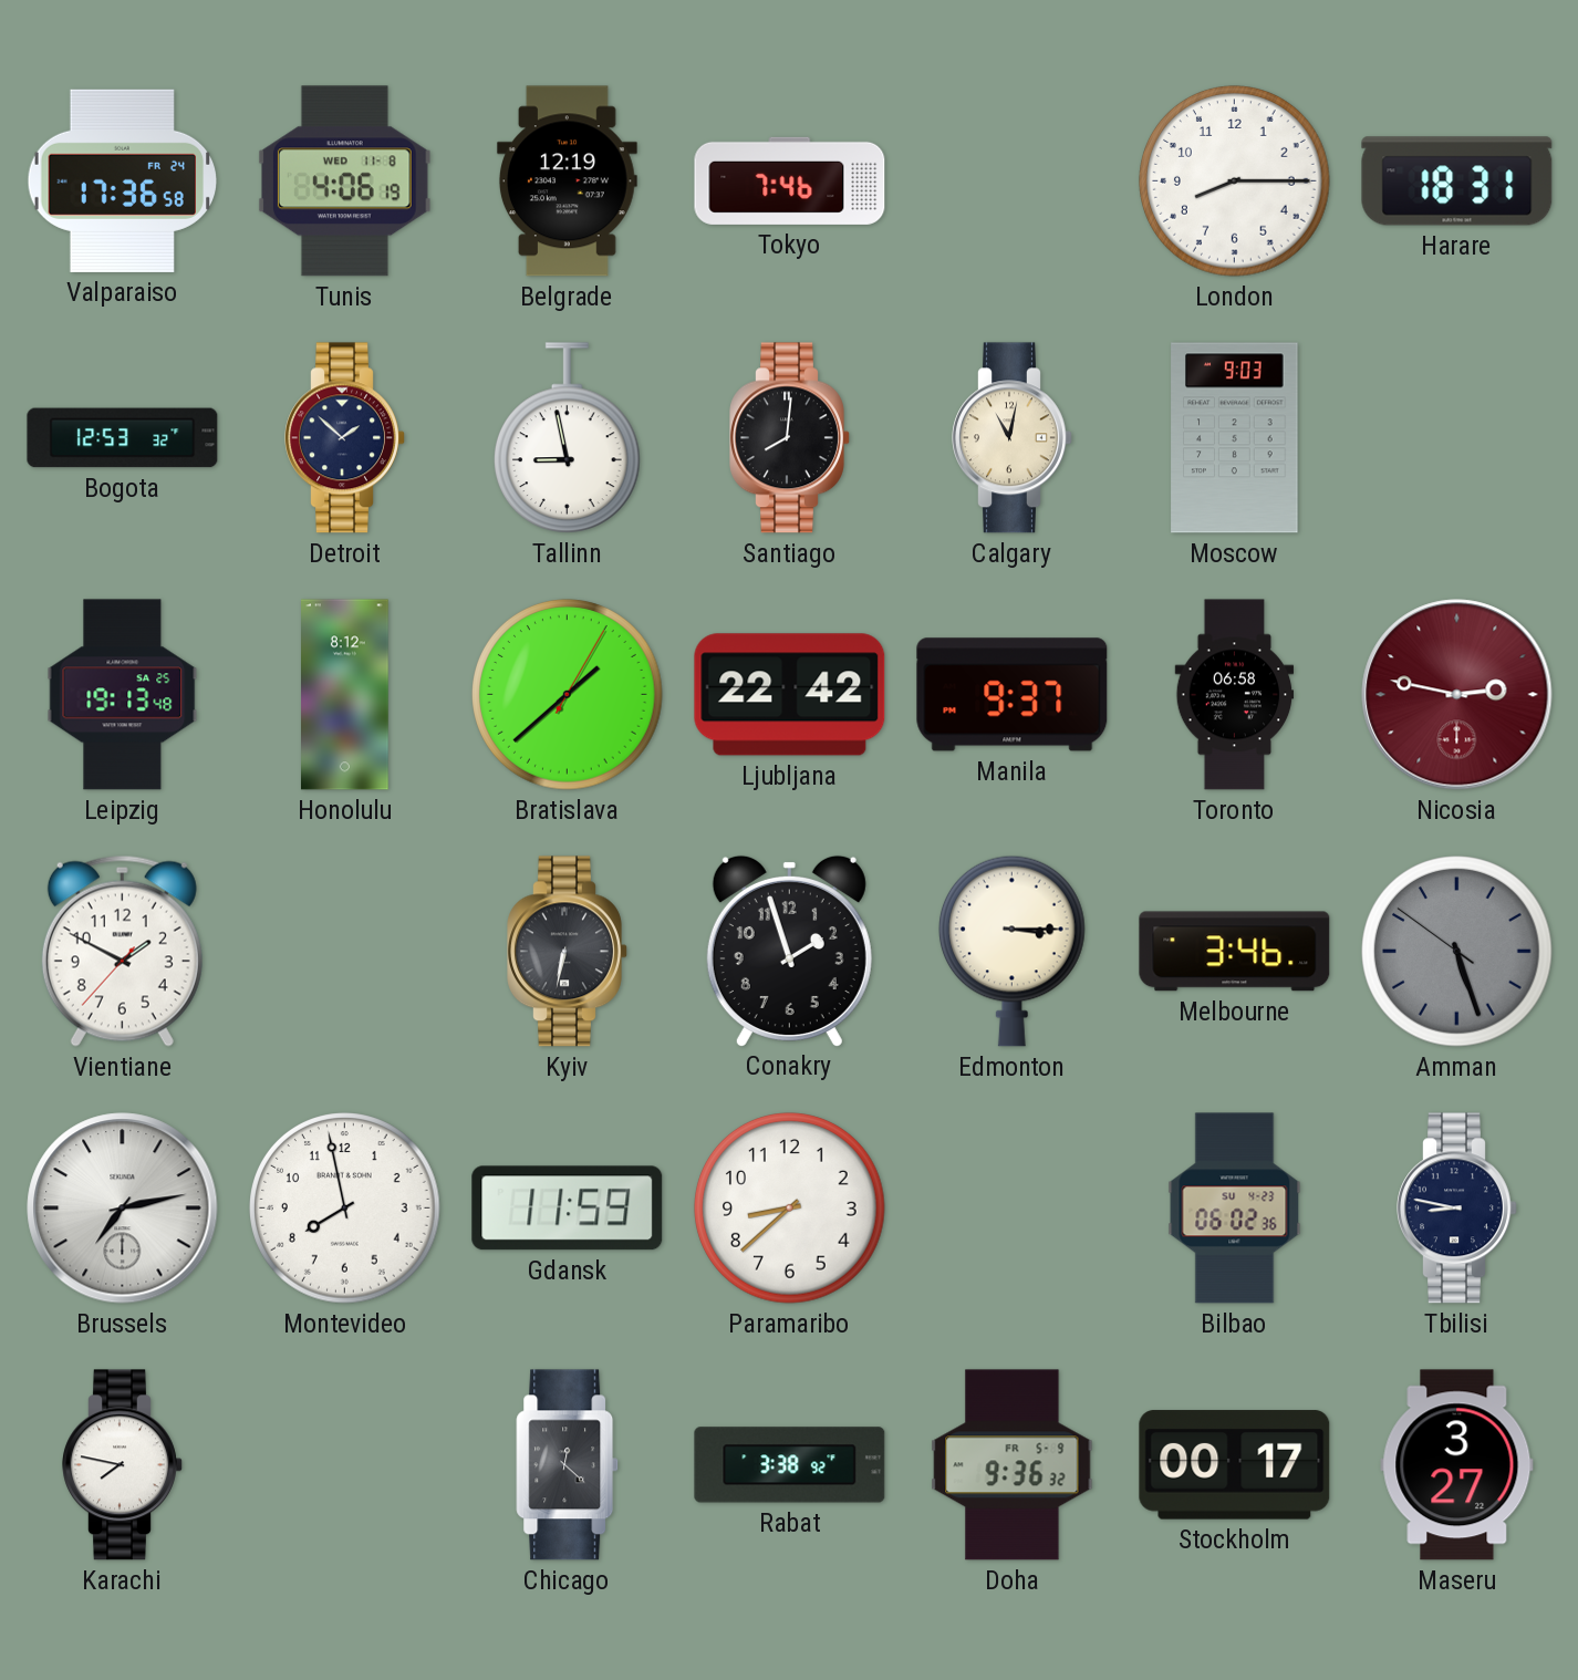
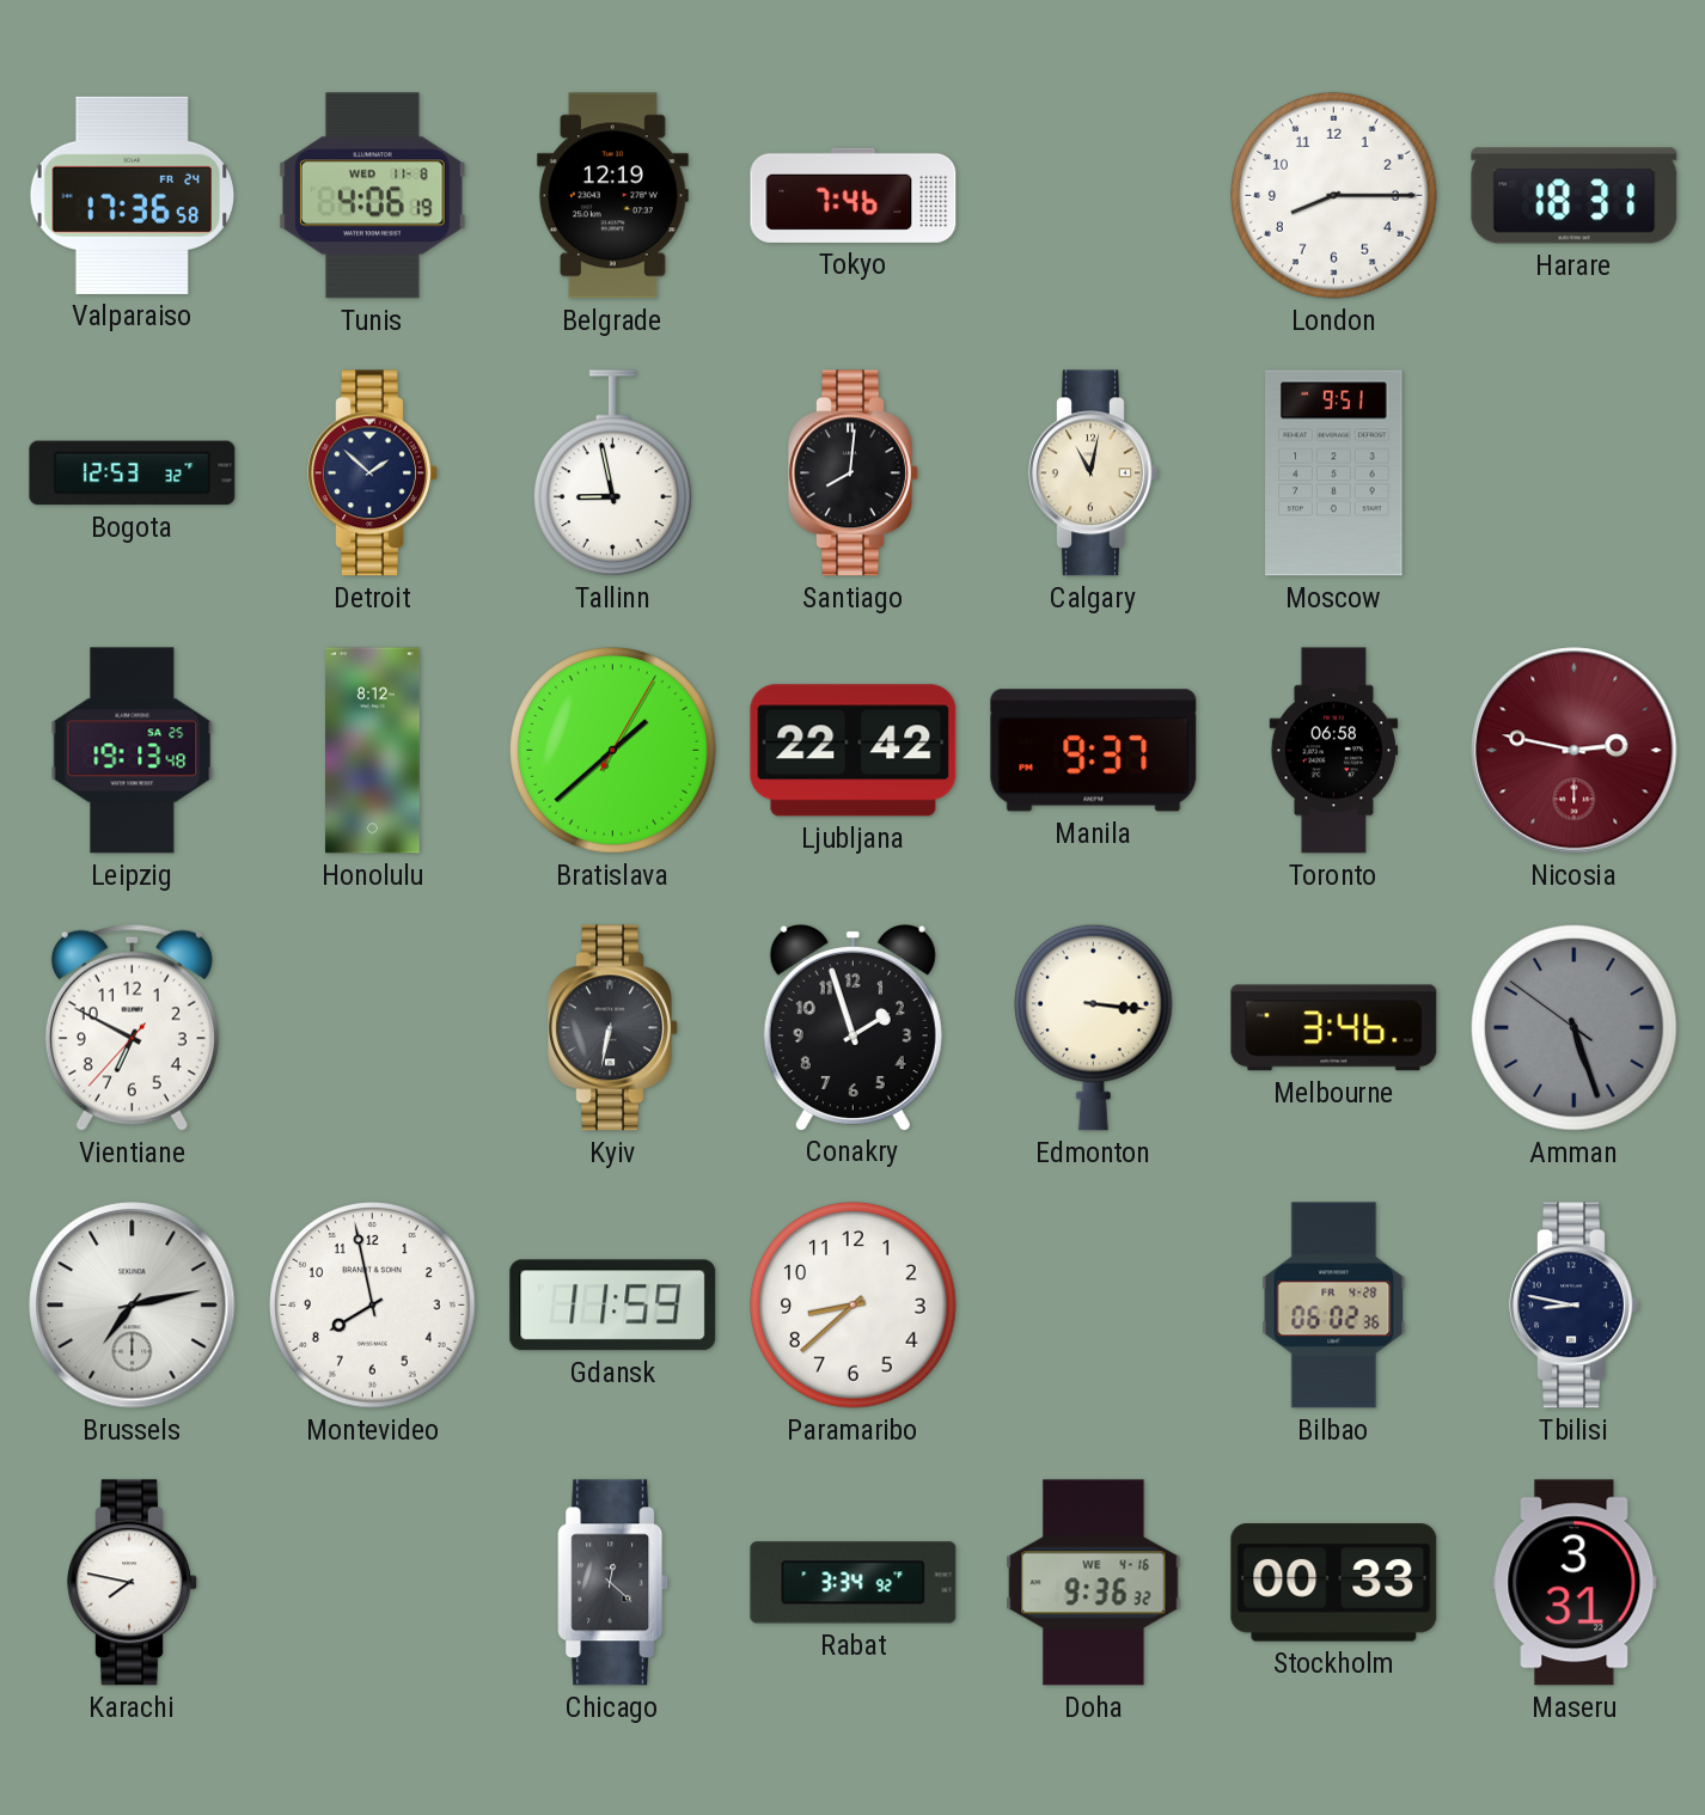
Moscow: 9:03 -> 9:51 (1334, 473)
Vientiane: 1:49 -> 6:49 (132, 1027)
Edmonton: 3:15 -> 3:16 (1093, 1027)
Bilbao date: SU 4-23 -> FR 4-28 (1334, 1306)
Rabat: 3:38 -> 3:34 (854, 1583)
Doha date: FR 5-9 -> WE 4-16 (1094, 1583)
Stockholm: 00:17 -> 00:33 (1334, 1583)
Maseru: 3:27 -> 3:31 (1575, 1583)
